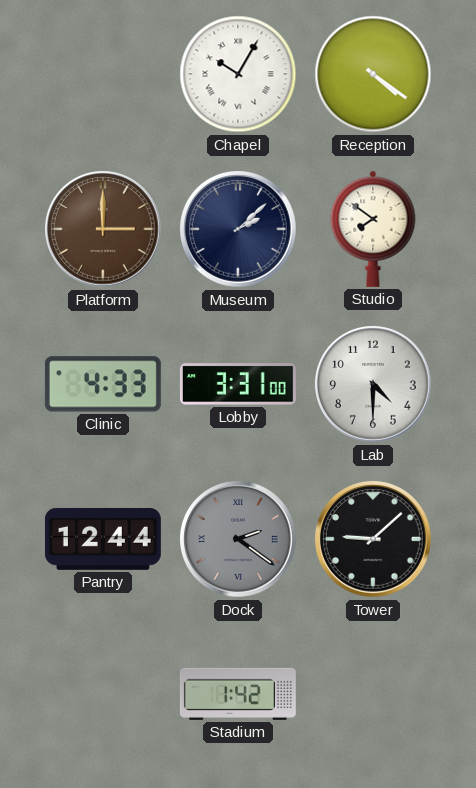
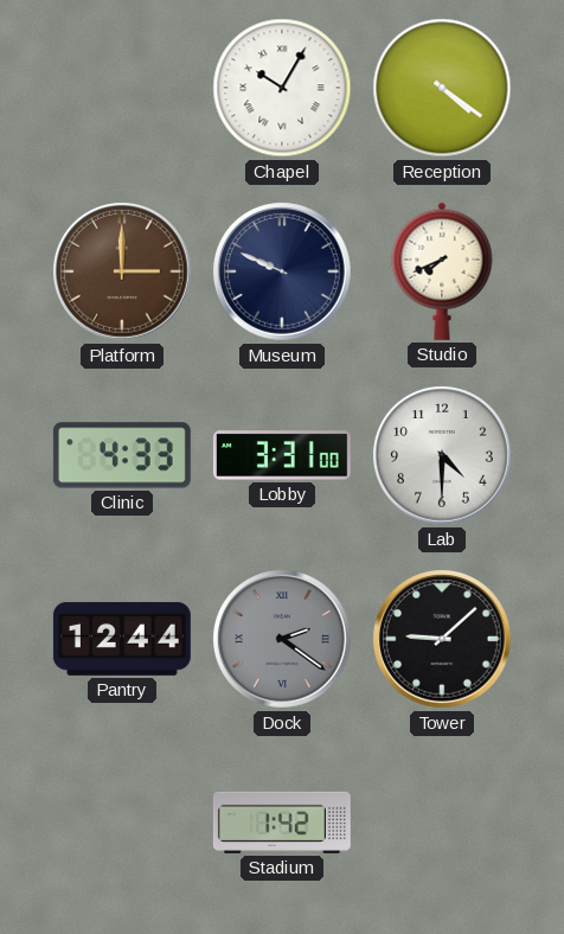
Museum: 2:08 -> 9:49 (283, 273)
Studio: 7:51 -> 7:41 (442, 271)
